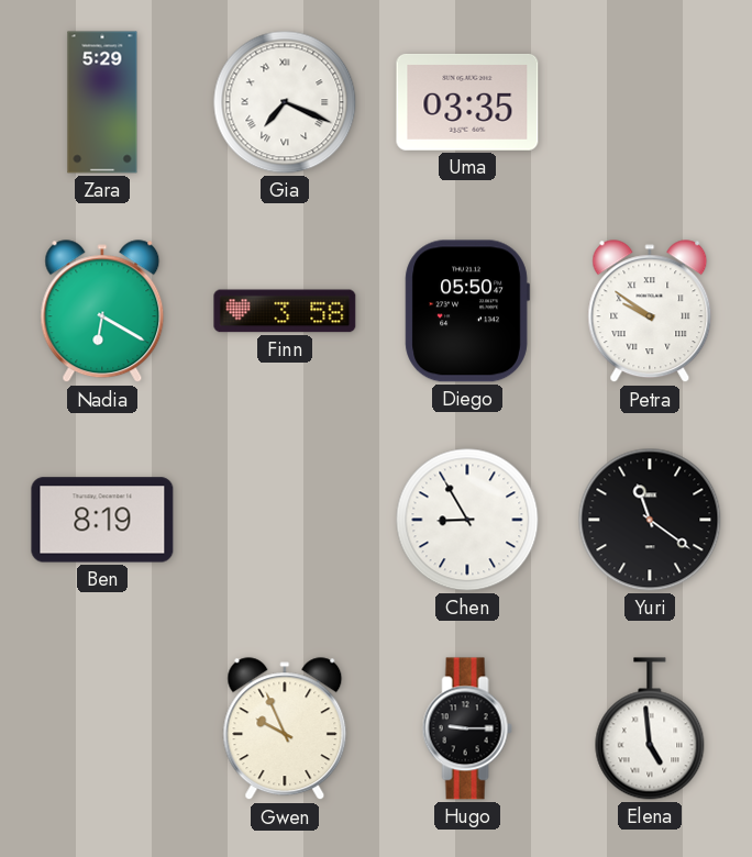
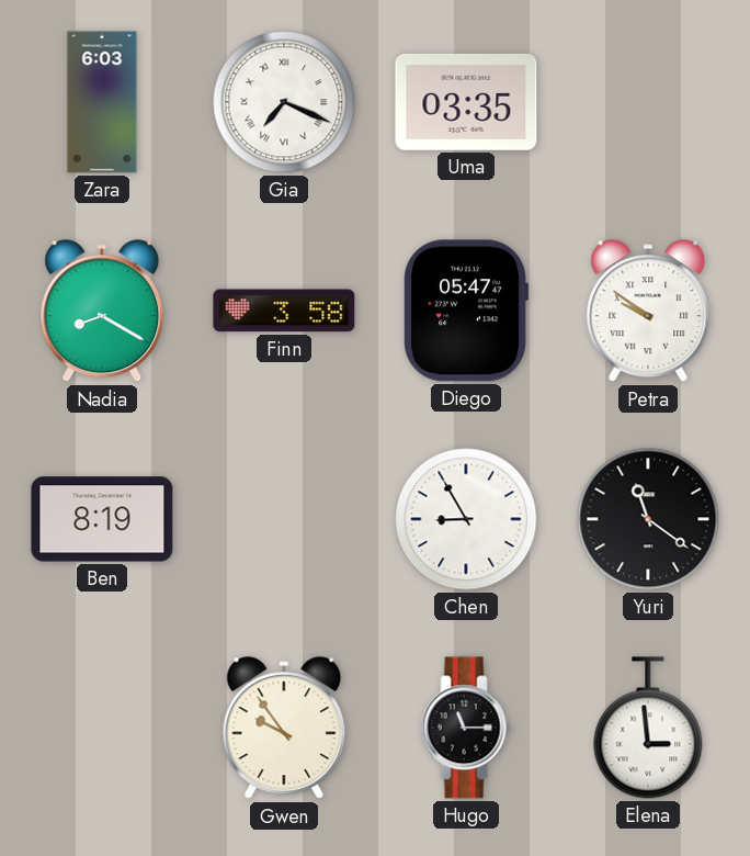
Zara: 5:29 -> 6:03 (102, 102)
Nadia: 6:20 -> 8:20 (102, 312)
Diego: 05:50 -> 05:47 (466, 311)
Gwen: 9:56 -> 9:54 (284, 729)
Hugo: 9:15 -> 11:15 (466, 728)
Elena: 4:59 -> 2:59 (648, 728)
